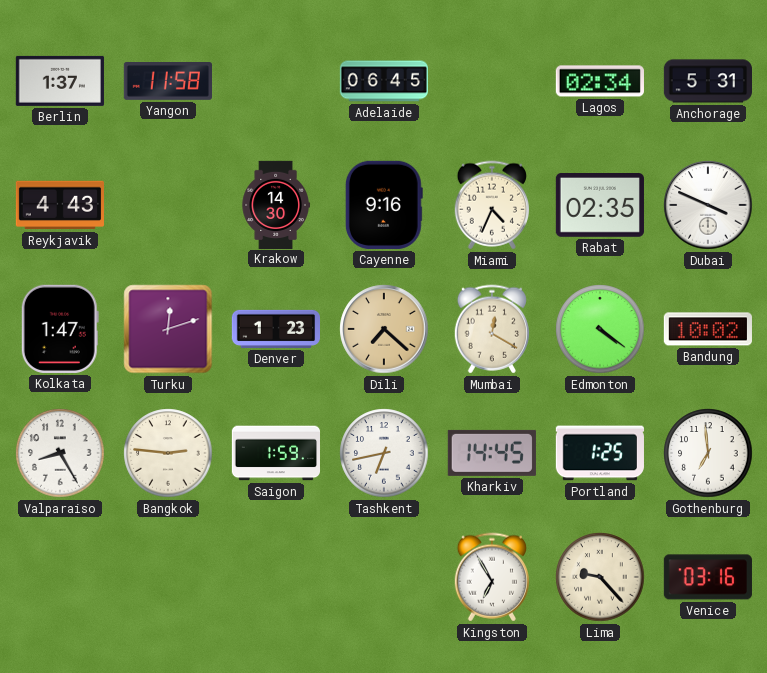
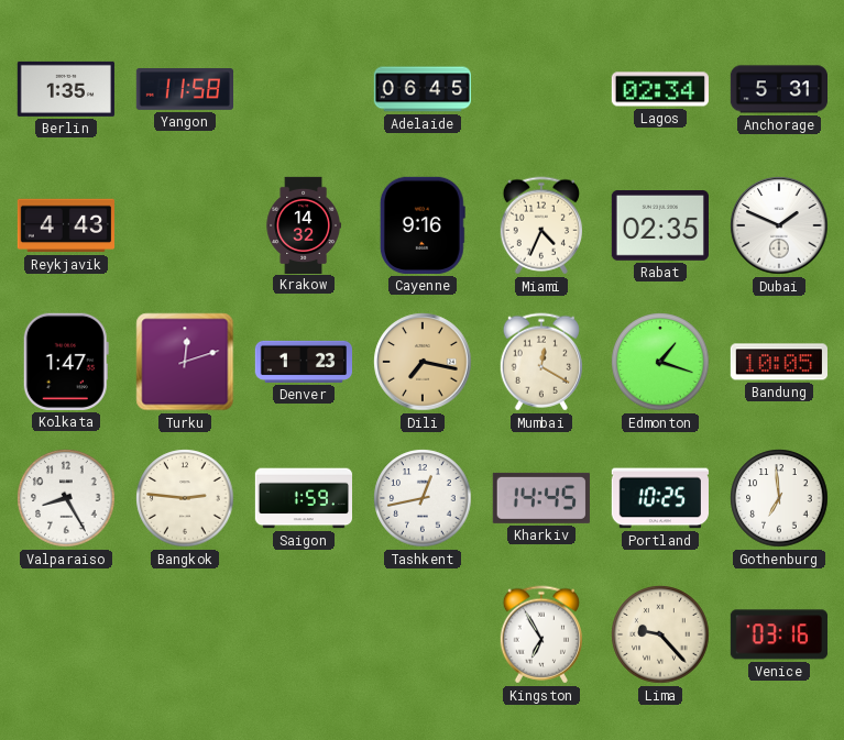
Berlin: 1:37 -> 1:35 (66, 89)
Krakow: 14:30 -> 14:32 (304, 224)
Dubai: 3:49 -> 1:49 (779, 225)
Dili: 7:22 -> 7:17 (423, 362)
Edmonton: 4:21 -> 1:18 (660, 362)
Bandung: 10:02 -> 10:05 (779, 362)
Tashkent: 6:43 -> 12:43 (423, 498)
Portland: 1:25 -> 10:25 (660, 498)
